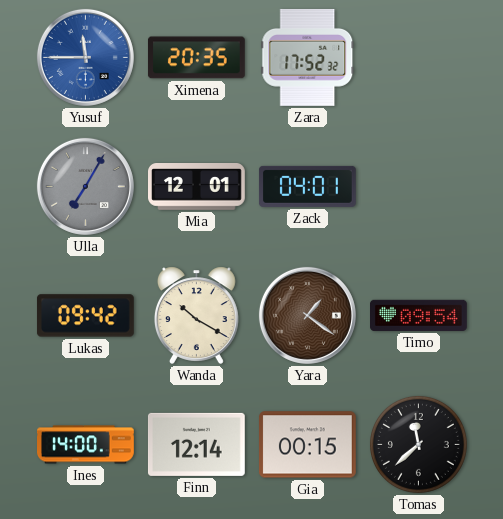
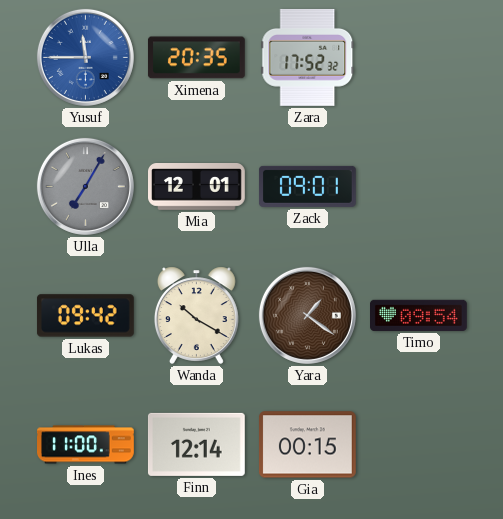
Zack: 04:01 -> 09:01 (308, 186)
Ines: 14:00 -> 11:00 (86, 445)
Tomas: 11:38 -> none (418, 444)
